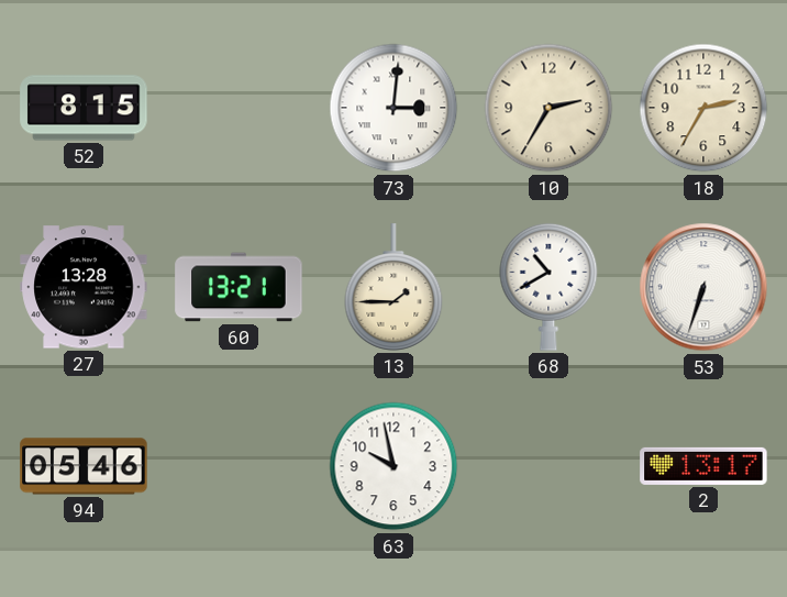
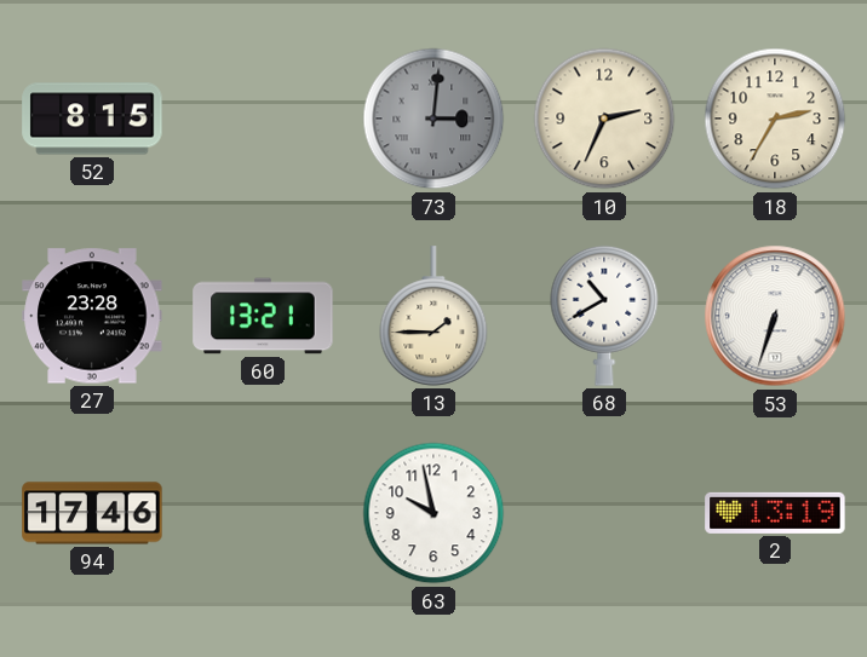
73 dial: white -> grey (434, 119)
10: 2:35 -> 2:34 (604, 119)
27: 13:28 -> 23:28 (92, 316)
94: 05:46 -> 17:46 (92, 513)
2: 13:17 -> 13:19 (775, 513)
